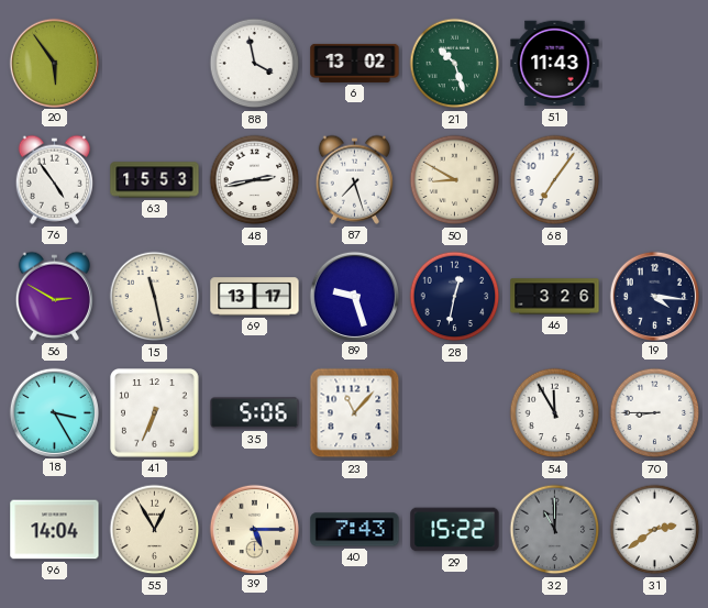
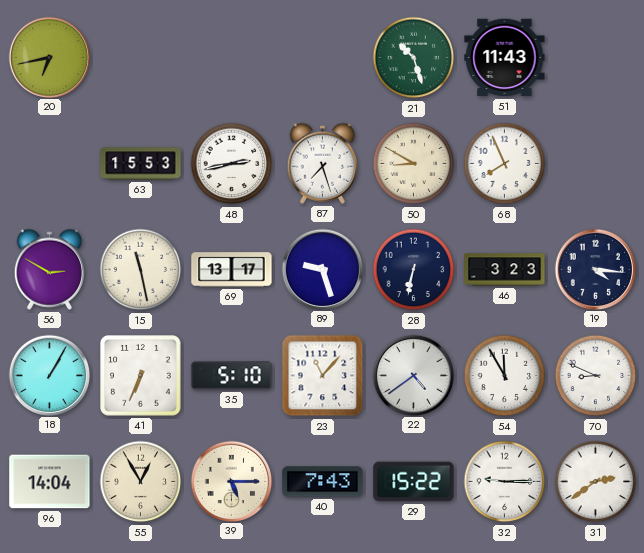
20: 5:54 -> 6:43 (49, 57)
88: 3:58 -> none (255, 64)
6: 13:02 -> none (355, 63)
76: 4:54 -> none (54, 179)
68: 7:06 -> 7:56 (505, 164)
28: 12:32 -> 6:32 (414, 270)
46: 3:26 -> 3:23 (505, 270)
18: 3:25 -> 1:05 (49, 375)
35: 5:06 -> 5:10 (232, 376)
22: none -> 4:39 (413, 375)
70: 8:45 -> 8:49 (596, 376)
32: 11:00 -> 9:15 (505, 482)
32 dial: grey -> white (505, 482)
